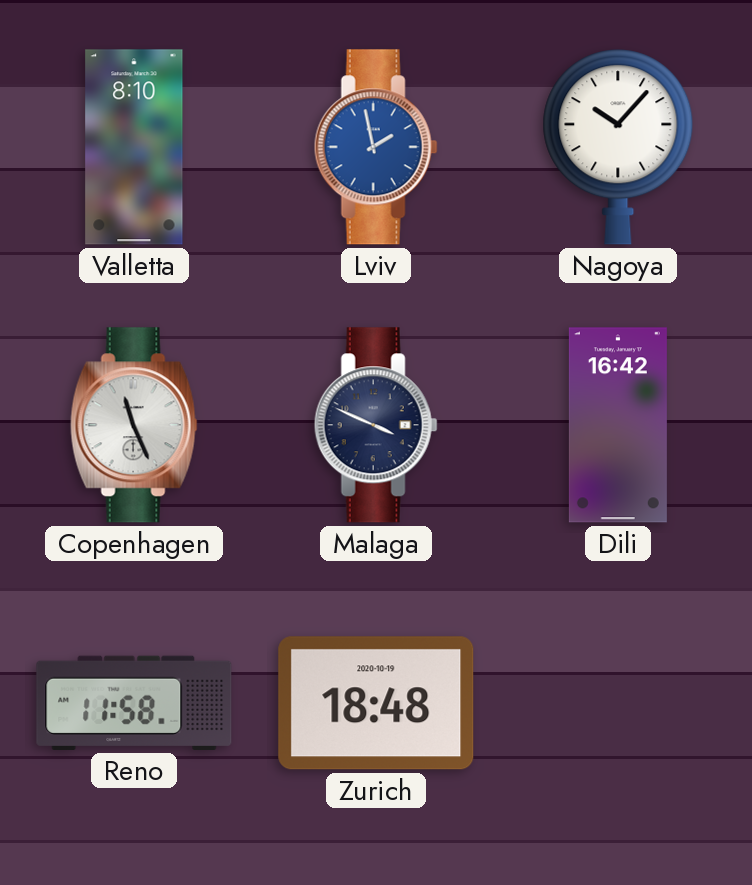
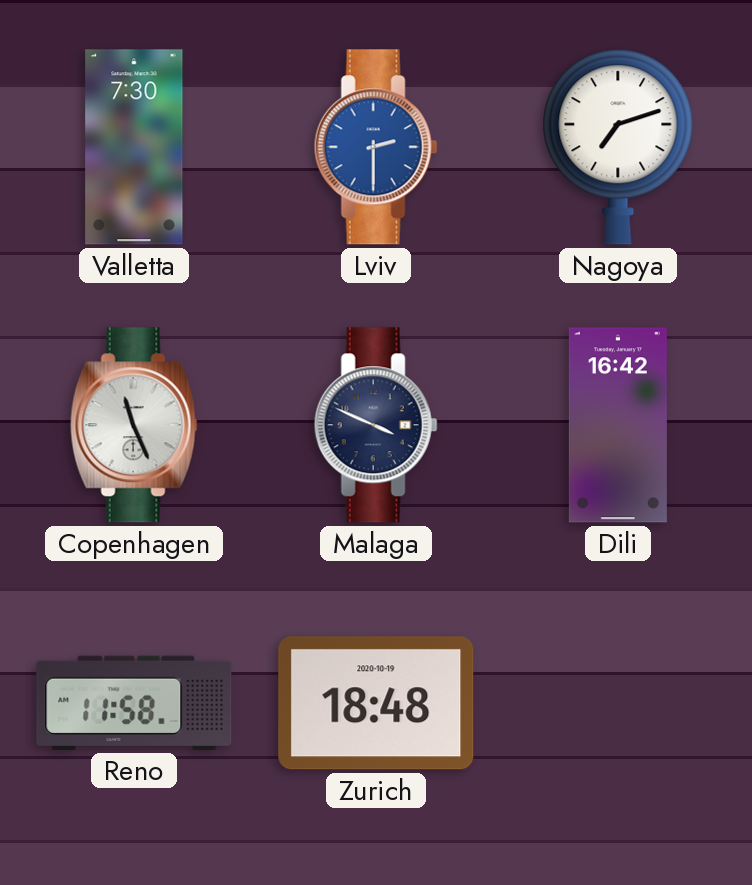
Valletta: 8:10 -> 7:30 (134, 147)
Lviv: 1:58 -> 2:30 (376, 147)
Nagoya: 10:07 -> 7:12 (618, 147)
